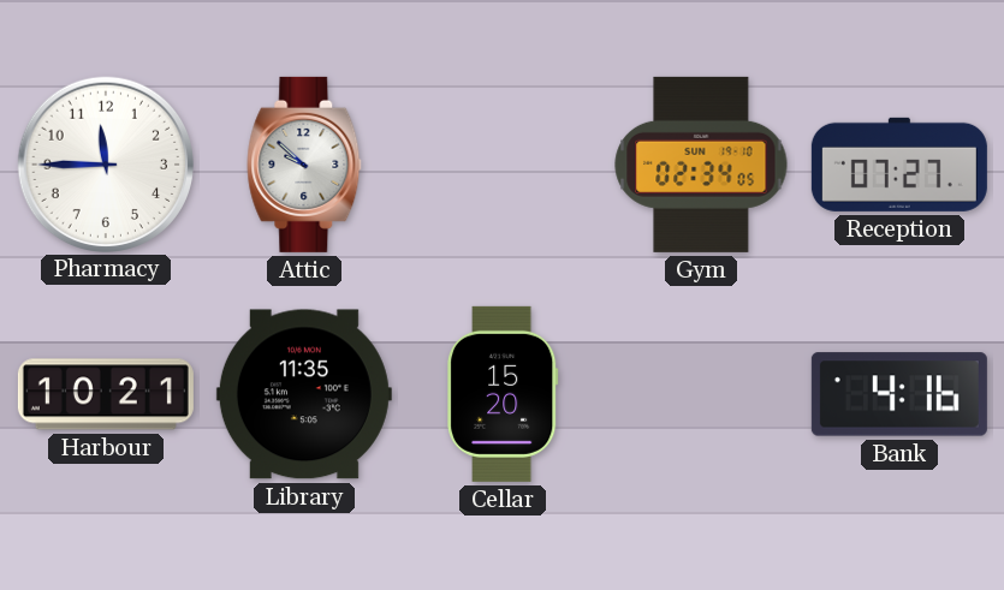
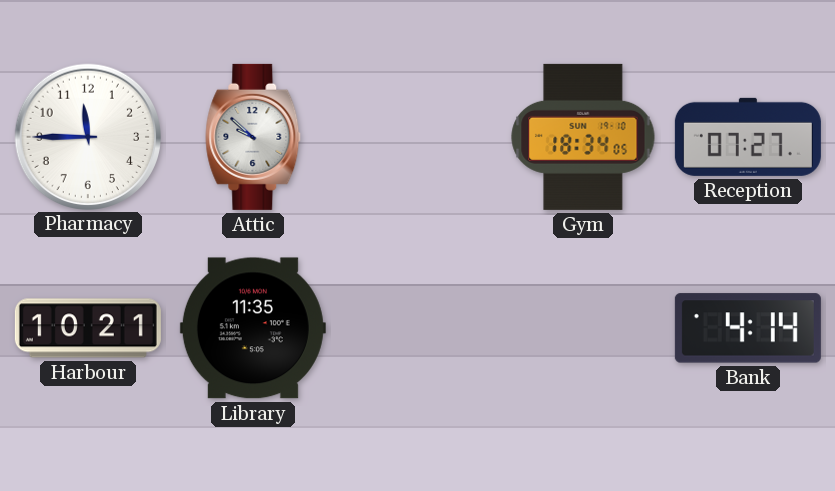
Gym: 02:34 -> 18:34 (583, 137)
Cellar: 15:20 -> none (504, 394)
Bank: 4:16 -> 4:14 (748, 328)
